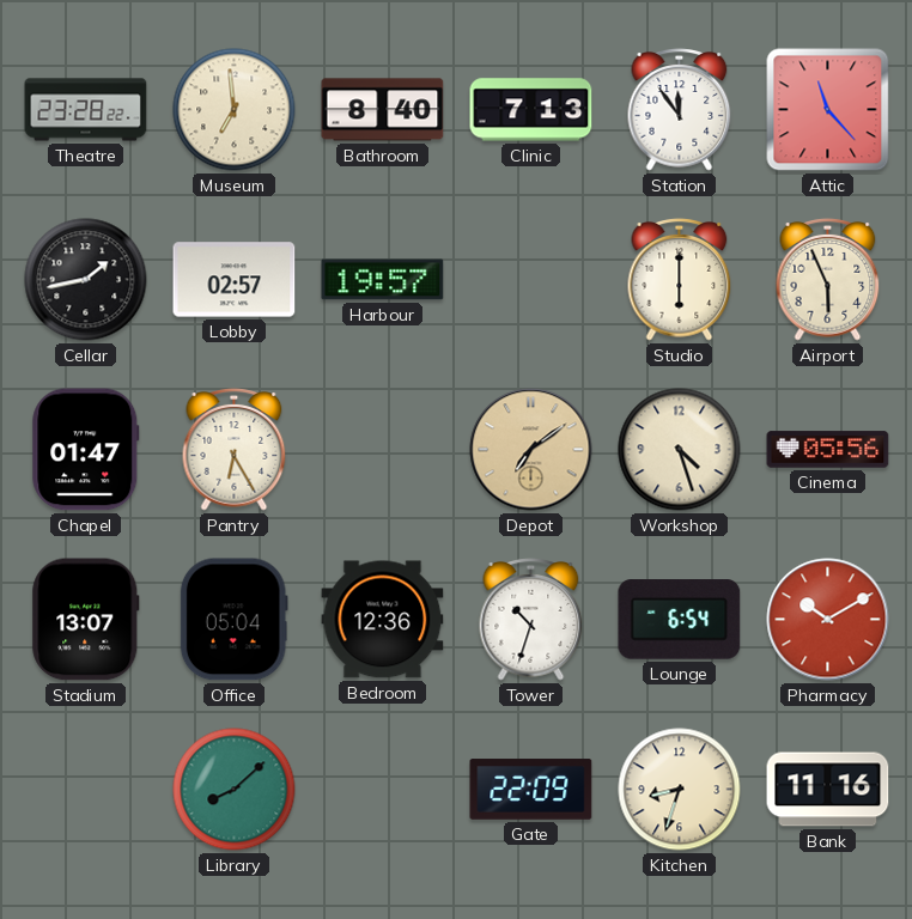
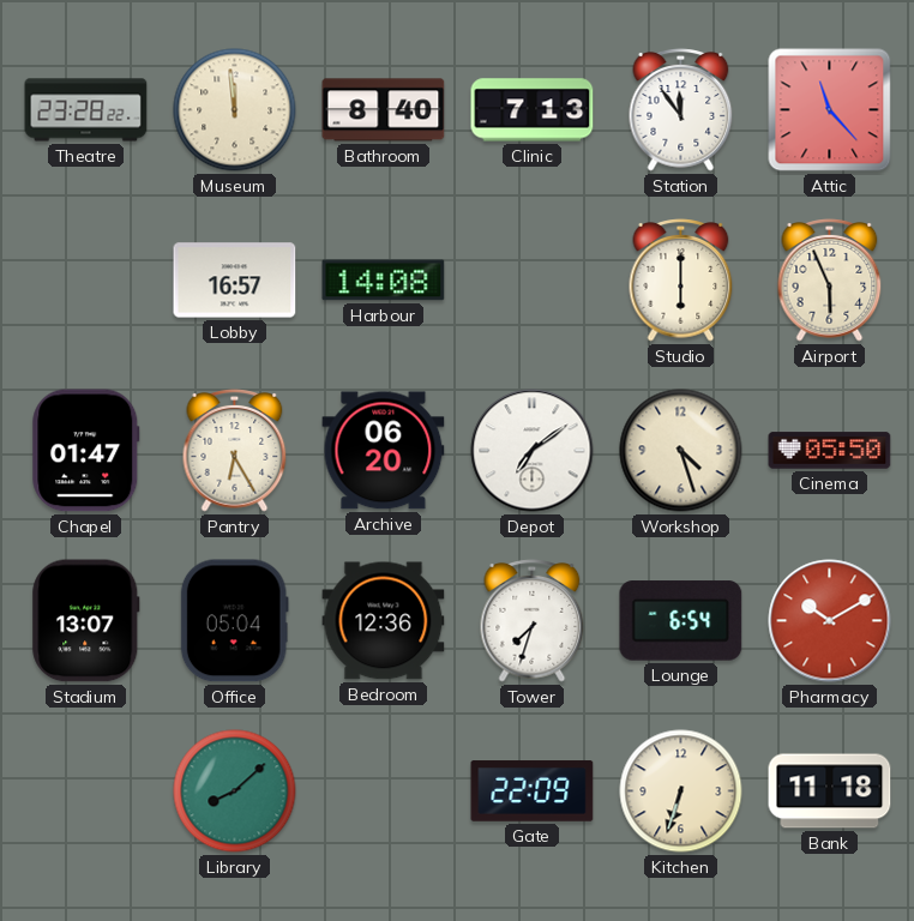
Museum: 6:59 -> 11:59 (235, 110)
Cellar: 1:43 -> none (86, 280)
Lobby: 02:57 -> 16:57 (235, 281)
Harbour: 19:57 -> 14:08 (384, 281)
Archive: none -> 06:20 (384, 451)
Depot dial: champagne -> white (533, 451)
Cinema: 05:56 -> 05:50 (830, 451)
Tower: 10:33 -> 7:33 (533, 621)
Kitchen: 8:33 -> 6:33 (681, 791)
Bank: 11:16 -> 11:18 (830, 791)
